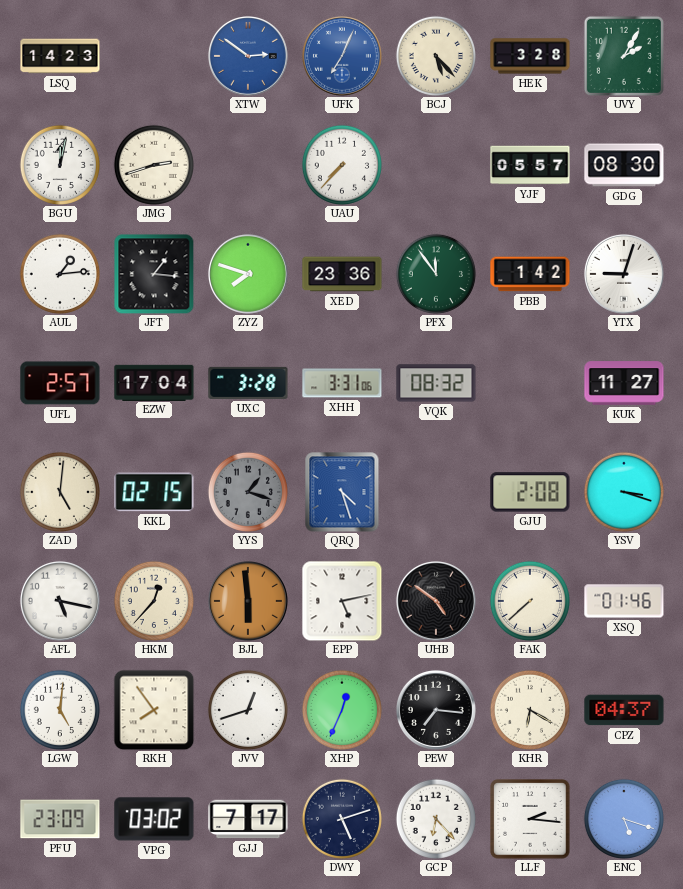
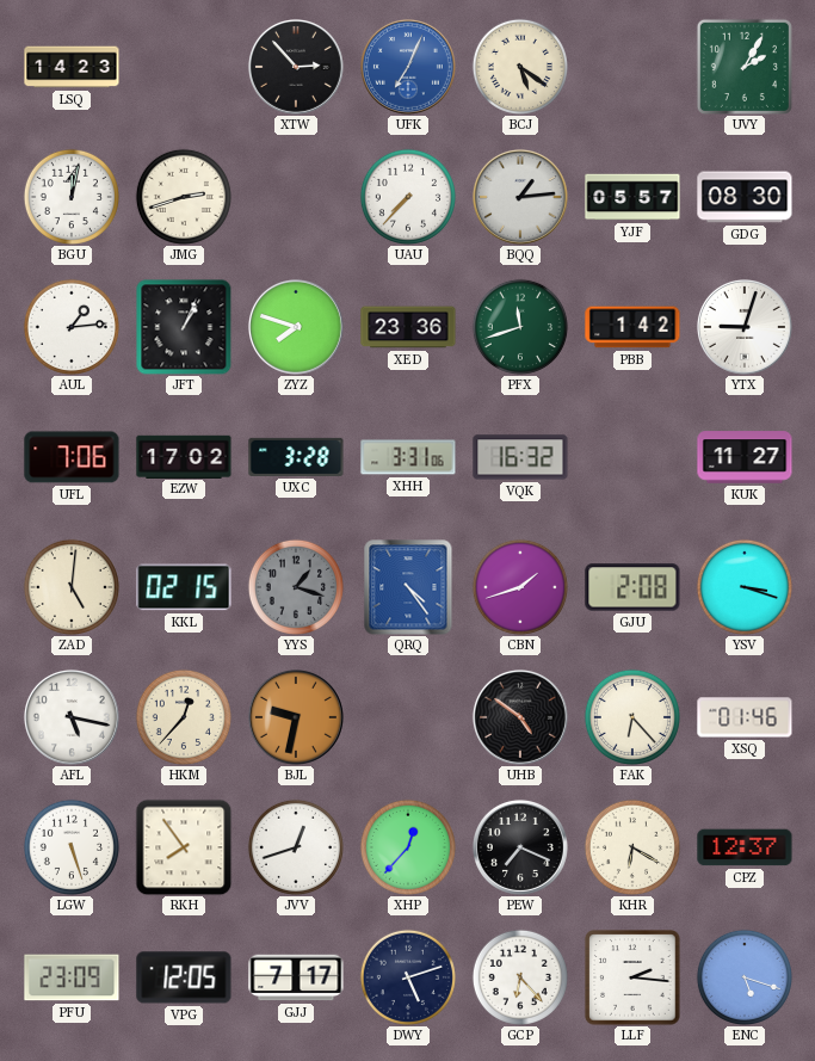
XTW: 2:51 -> 2:53 (296, 67)
XTW dial: blue -> black (296, 67)
BCJ: 5:23 -> 5:21 (520, 67)
HEK: 3:28 -> none (530, 56)
BQQ: none -> 1:14 (520, 197)
JFT: 1:16 -> 1:04 (184, 327)
PFX: 11:54 -> 11:42 (520, 327)
UFL: 2:57 -> 7:06 (72, 457)
EZW: 17:04 -> 17:02 (184, 456)
VQK: 08:32 -> 16:32 (520, 457)
QRQ: 4:27 -> 4:24 (408, 587)
CBN: none -> 1:42 (520, 587)
BJL: 5:59 -> 9:32 (296, 717)
EPP: 5:13 -> none (342, 601)
FAK: 7:38 -> 6:23 (632, 717)
LGW: 5:01 -> 5:27 (72, 847)
XHP: 12:34 -> 12:37 (408, 847)
PEW: 7:16 -> 7:19 (520, 847)
CPZ: 04:37 -> 12:37 (745, 847)
VPG: 03:02 -> 12:05 (184, 977)
